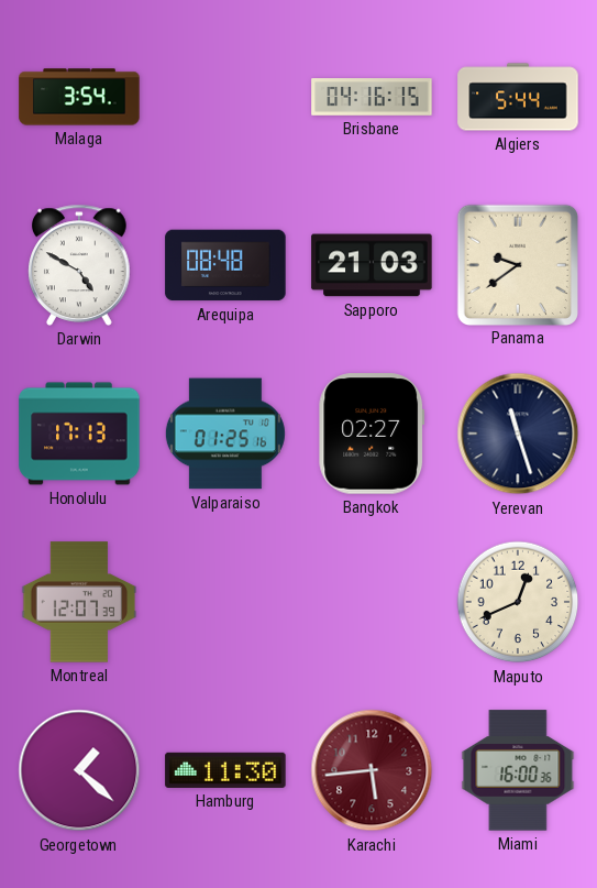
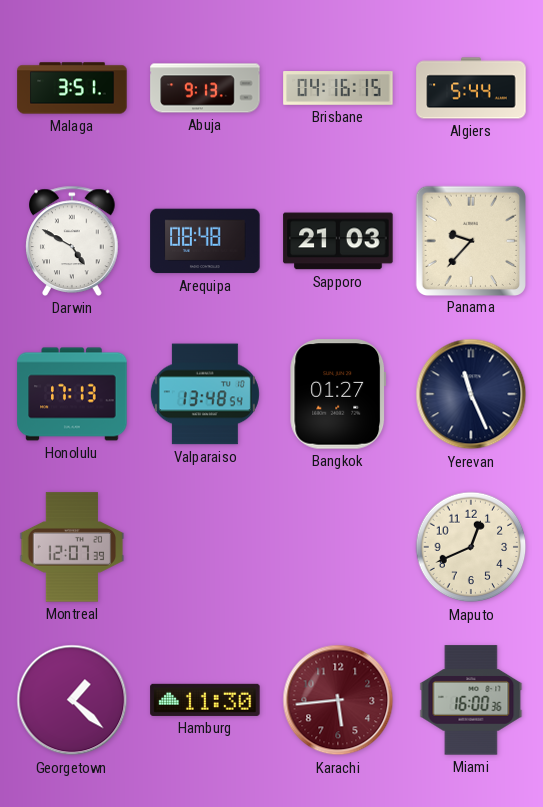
Malaga: 3:54 -> 3:51 (72, 88)
Abuja: none -> 9:13 (205, 88)
Panama: 9:39 -> 9:37 (470, 240)
Valparaiso: 01:25 -> 13:48 (205, 394)
Bangkok: 02:27 -> 01:27 (338, 394)
Yerevan: 11:27 -> 11:26 (471, 394)
